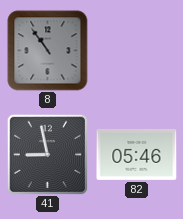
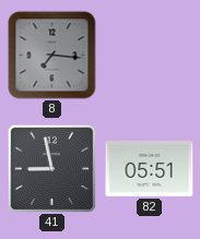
8: 10:54 -> 7:16 (52, 56)
82: 05:46 -> 05:51 (150, 168)
